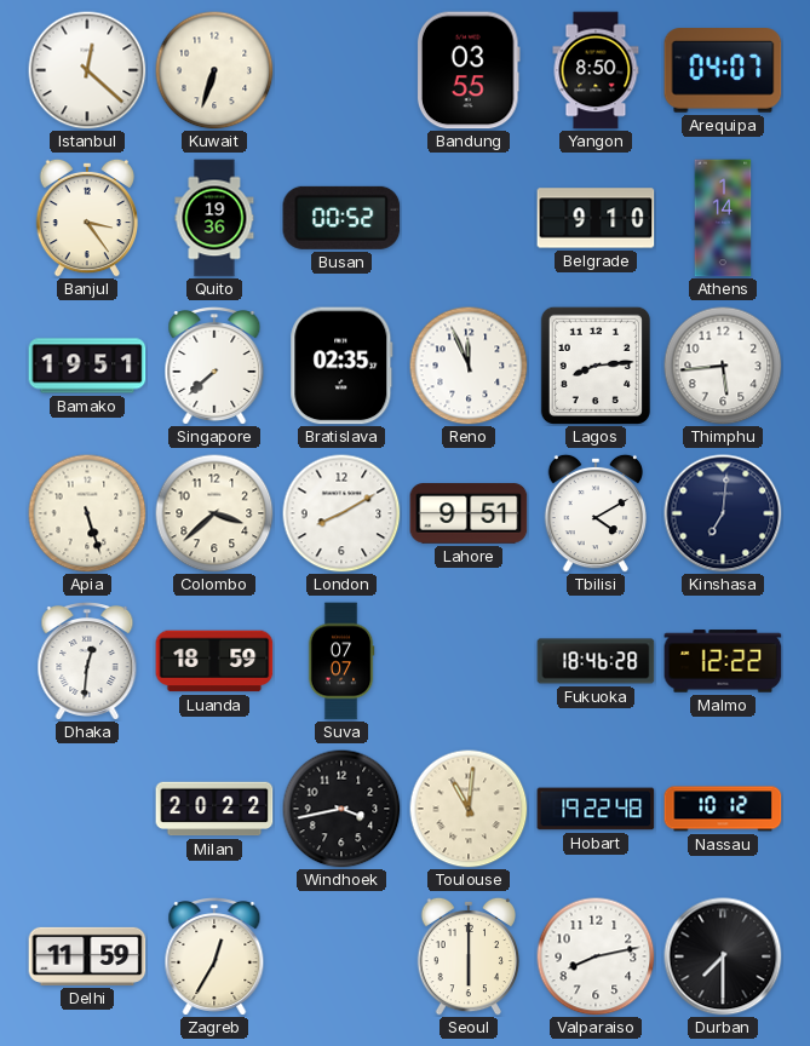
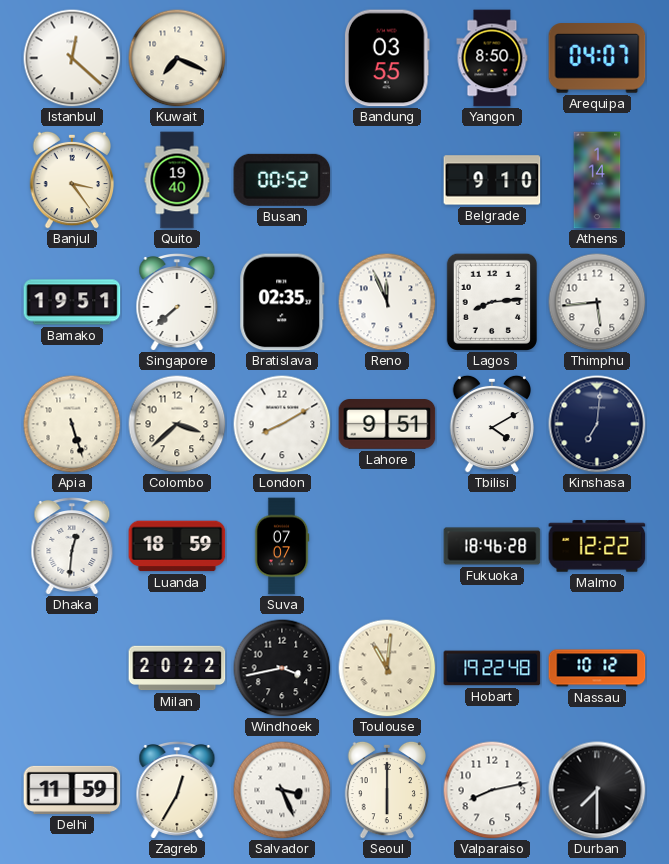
Kuwait: 6:33 -> 7:19 (177, 58)
Quito: 19:36 -> 19:40 (177, 180)
Salvador: none -> 3:26 (282, 790)
